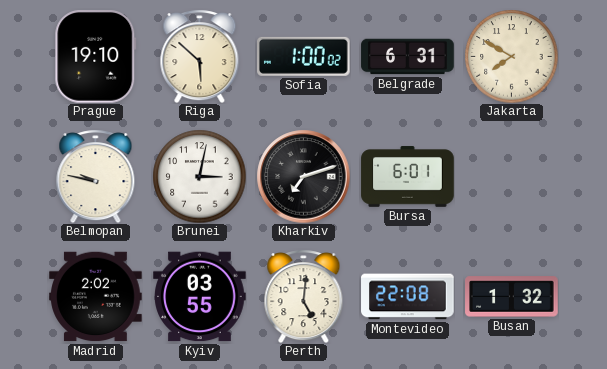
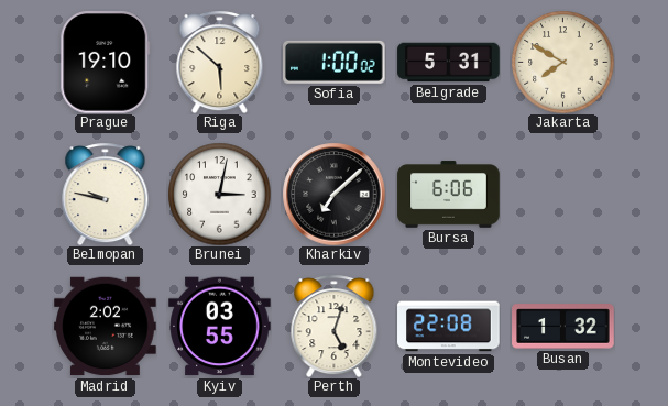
Belgrade: 6:31 -> 5:31 (449, 63)
Kharkiv: 7:12 -> 7:08 (333, 194)
Bursa: 6:01 -> 6:06 (449, 195)
Perth: 5:01 -> 5:03 (335, 326)
